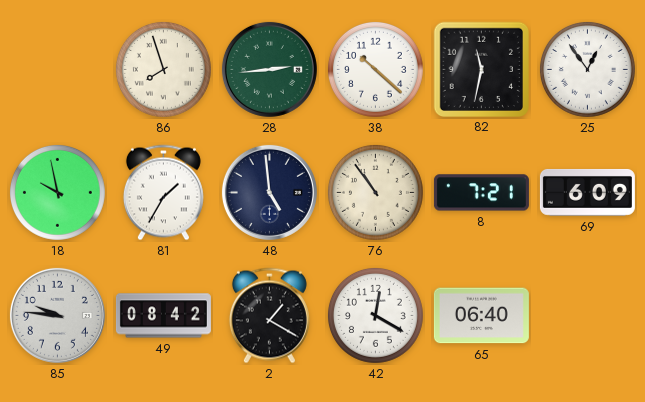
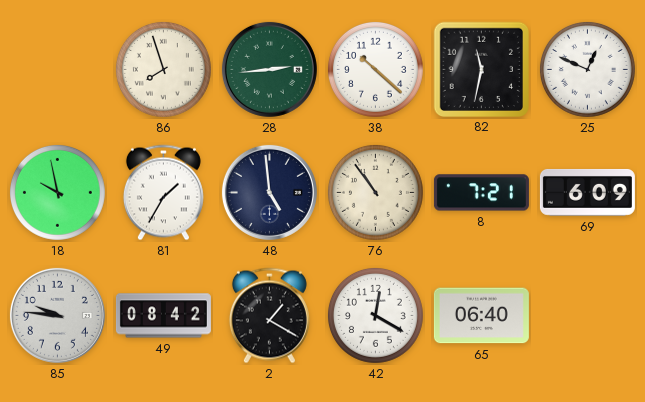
25: 12:54 -> 12:49 (587, 69)
